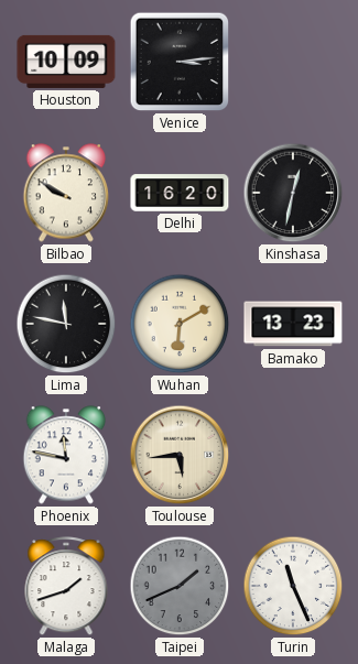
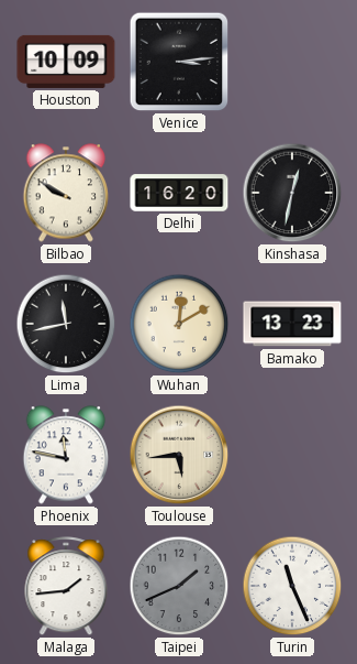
Lima: 11:47 -> 11:43 (66, 324)
Wuhan: 6:10 -> 12:10 (179, 324)
Malaga: 1:42 -> 1:44 (66, 587)
